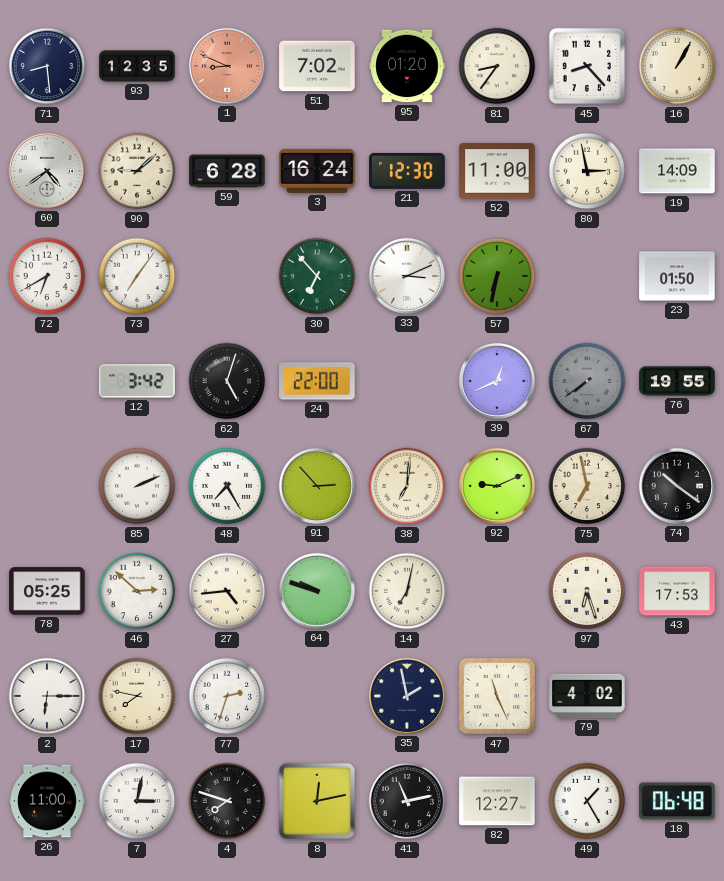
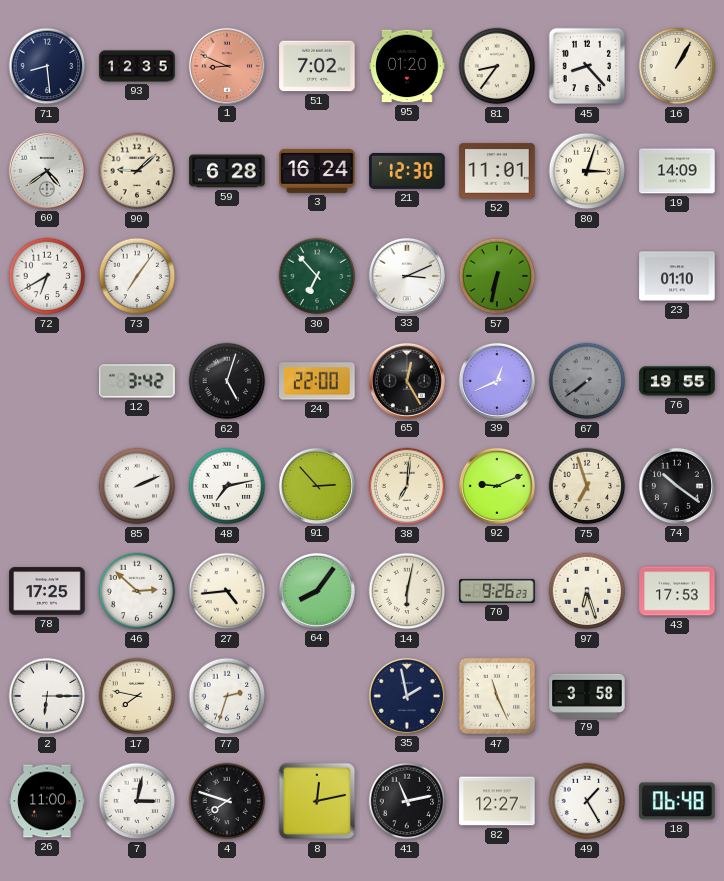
52: 11:00 -> 11:01 (497, 171)
80: 2:58 -> 3:03 (587, 171)
23: 01:50 -> 01:10 (677, 276)
65: none -> 12:25 (407, 381)
48: 7:25 -> 7:13 (227, 486)
75: 6:58 -> 6:57 (587, 486)
78: 05:25 -> 17:25 (47, 591)
64: 9:48 -> 8:06 (317, 591)
14: 7:02 -> 6:02 (407, 591)
70: none -> 9:26 (497, 591)
79: 4:02 -> 3:58 (587, 696)
